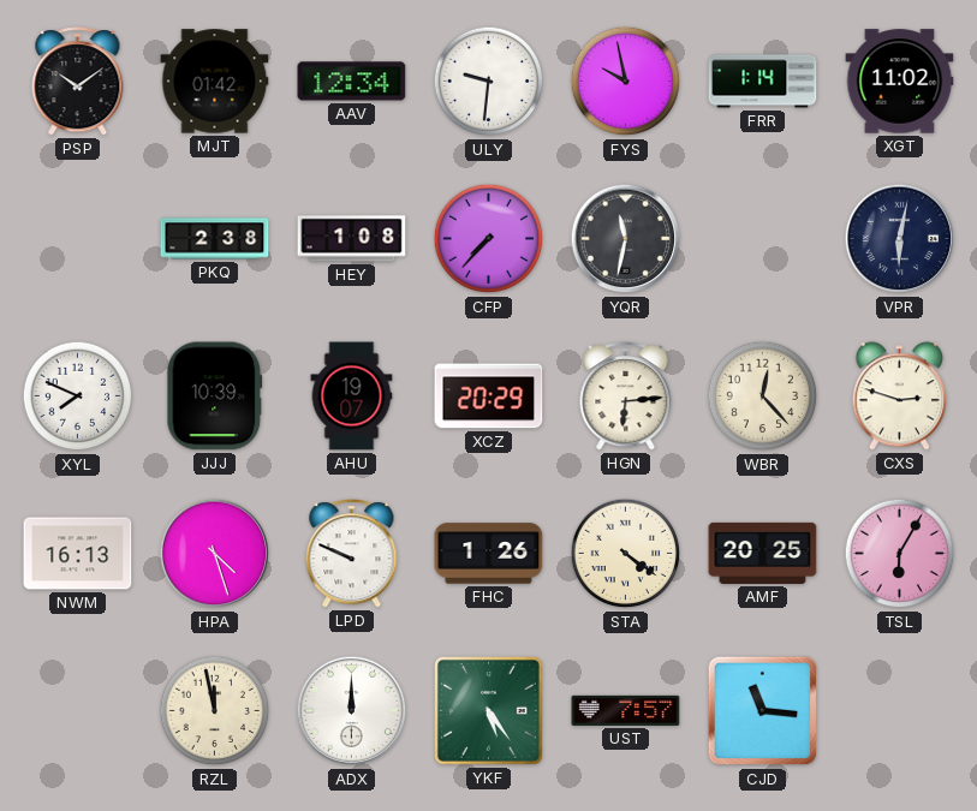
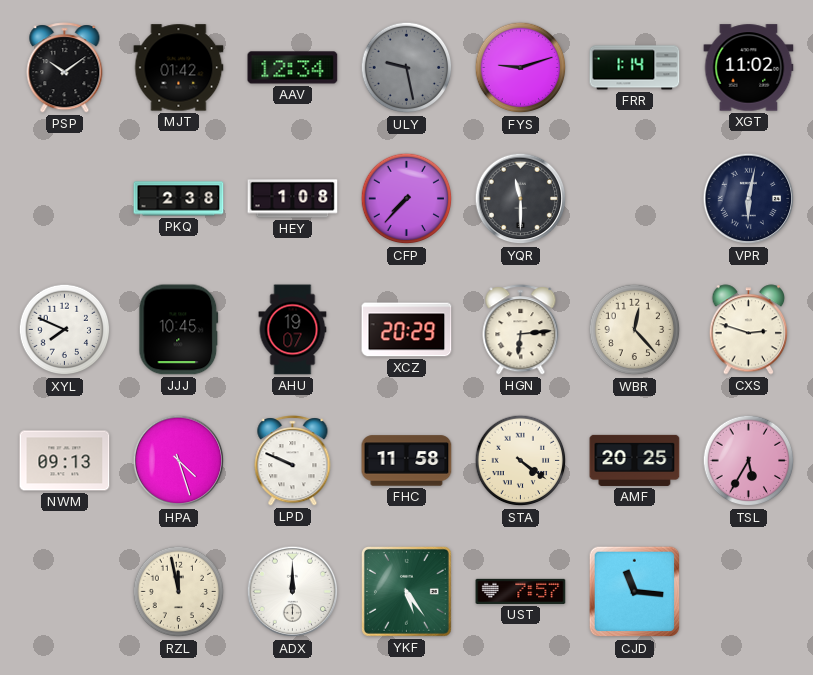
ULY: 9:31 -> 9:28 (407, 68)
ULY dial: white -> grey (407, 68)
FYS: 9:58 -> 9:12 (521, 68)
YQR: 11:32 -> 11:30 (521, 199)
JJJ: 10:39 -> 10:45 (179, 330)
NWM: 16:13 -> 09:13 (65, 461)
FHC: 1:26 -> 11:58 (407, 461)
TSL: 6:05 -> 5:35 (749, 461)
